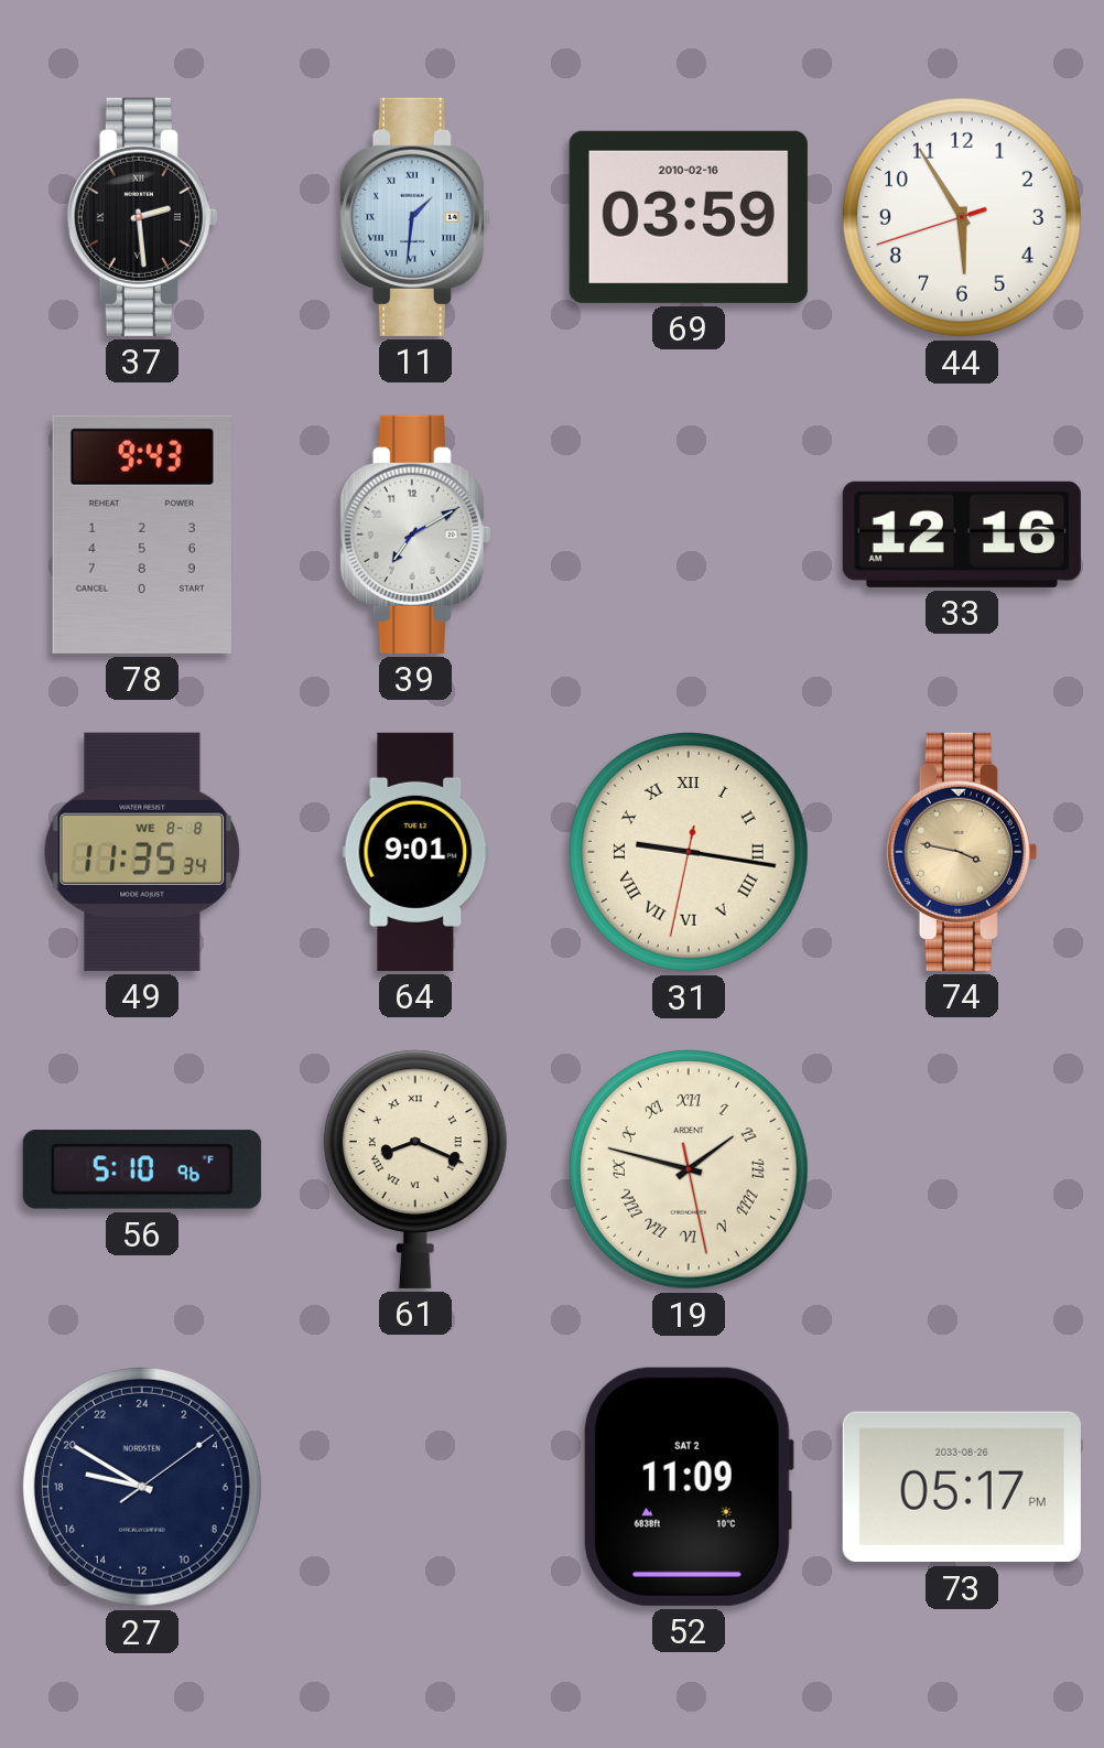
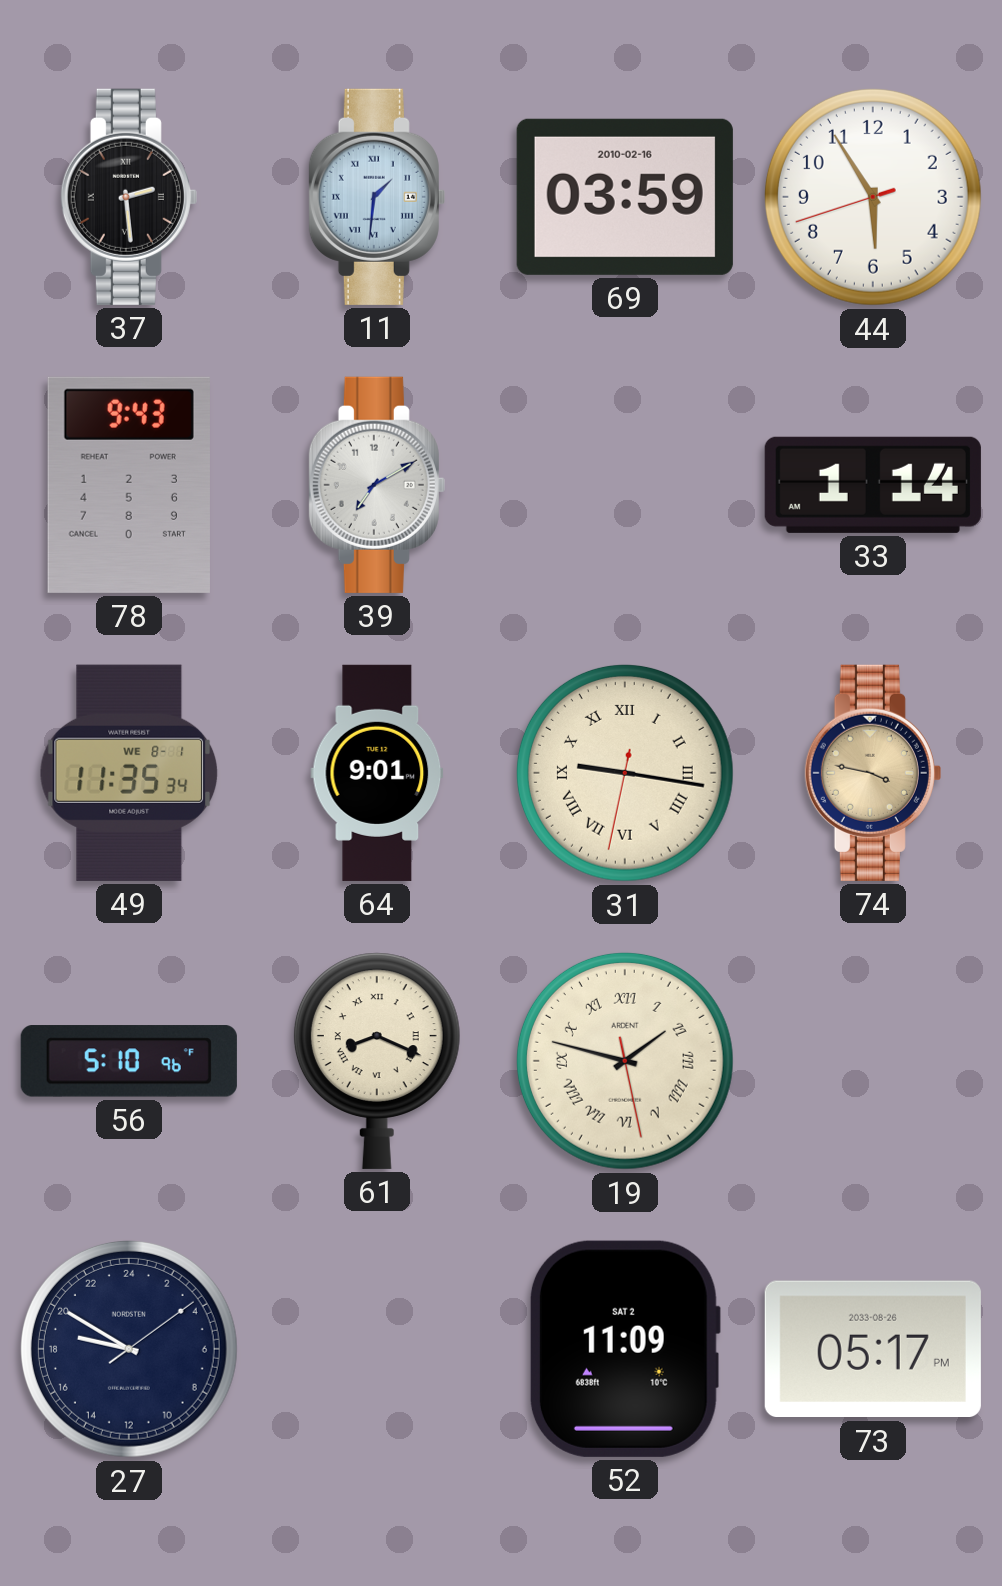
33: 12:16 -> 1:14 (873, 485)
49 date: WE 8-8 -> WE 8-1 (129, 773)
